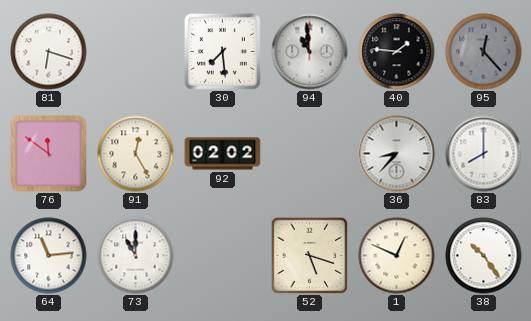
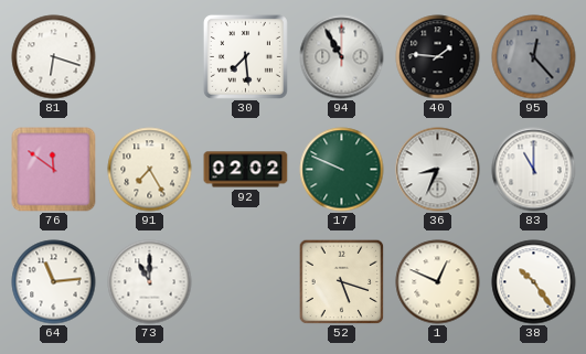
94: 10:59 -> 10:55 (342, 57)
91: 12:25 -> 7:25 (150, 170)
17: none -> 9:49 (342, 170)
36: 8:37 -> 8:34 (438, 170)
83: 8:00 -> 11:00 (534, 170)
